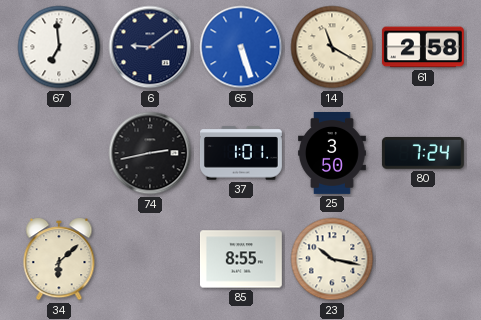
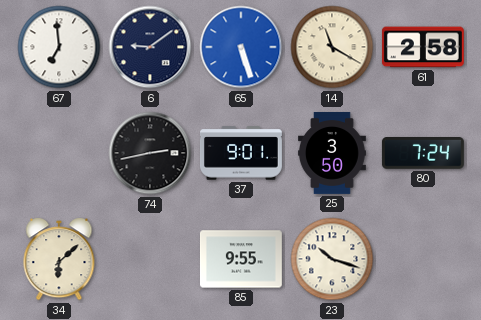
37: 1:01 -> 9:01 (241, 153)
85: 8:55 -> 9:55 (241, 259)
23: 10:17 -> 10:18 (332, 259)
